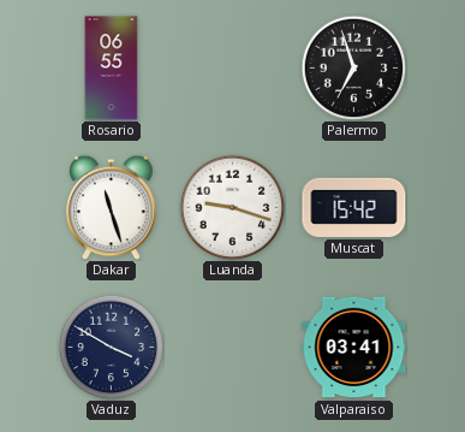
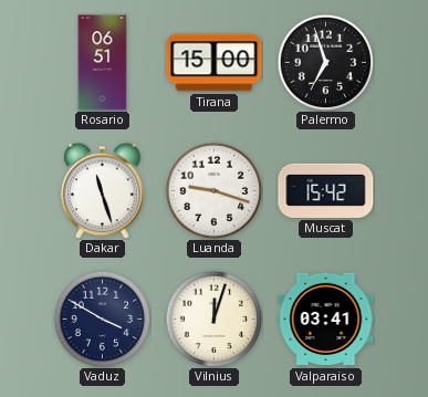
Rosario: 06:55 -> 06:51 (103, 63)
Tirana: none -> 15:00 (215, 63)
Vilnius: none -> 12:03 (213, 318)
